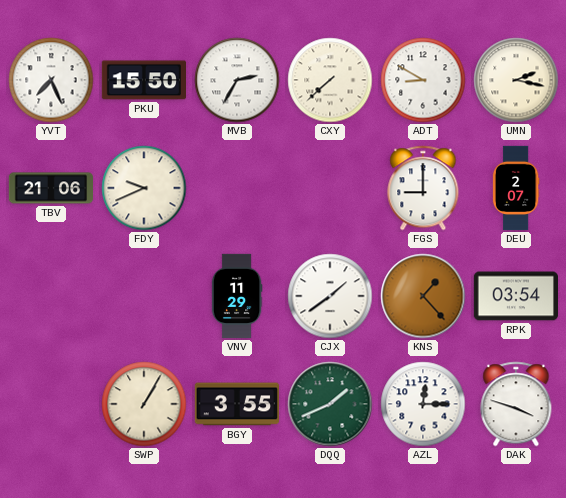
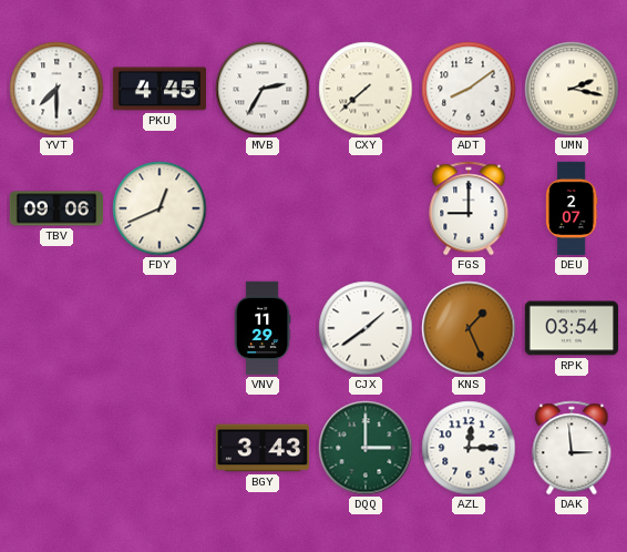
YVT: 7:26 -> 7:30 (56, 89)
PKU: 15:50 -> 4:45 (158, 89)
ADT: 8:50 -> 8:09 (469, 89)
TBV: 21:06 -> 09:06 (55, 208)
FDY: 9:41 -> 12:41 (160, 208)
KNS: 1:23 -> 1:26 (469, 328)
SWP: 1:05 -> none (144, 404)
BGY: 3:55 -> 3:43 (261, 448)
DQQ: 1:41 -> 3:00 (366, 448)
DAK: 3:48 -> 2:59 (572, 448)
